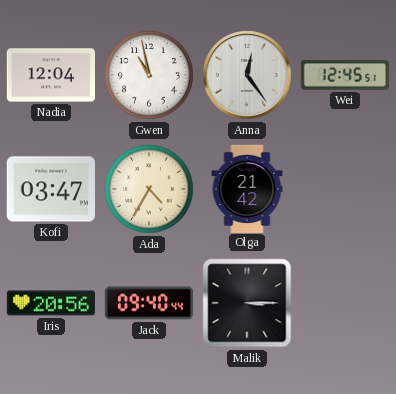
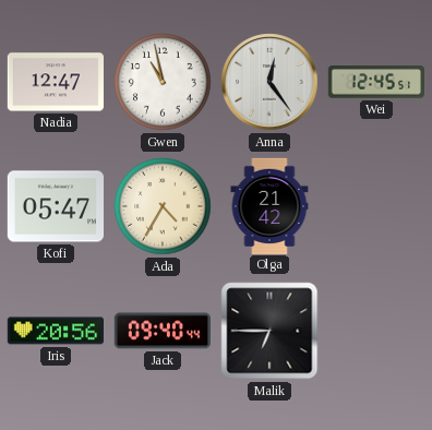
Nadia: 12:04 -> 12:47 (55, 82)
Kofi: 03:47 -> 05:47 (55, 206)
Malik: 3:15 -> 6:45 (269, 331)
